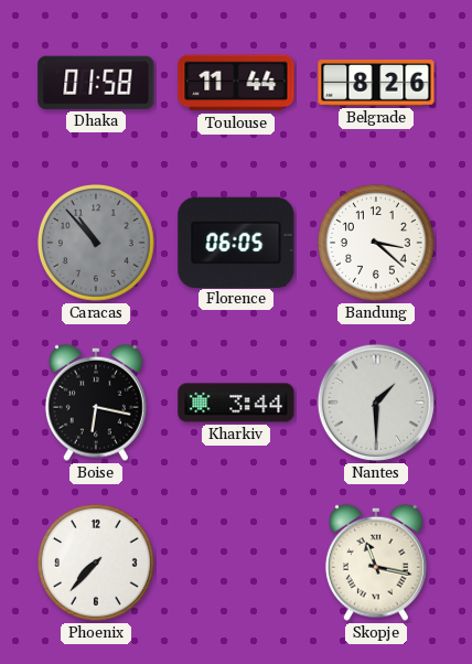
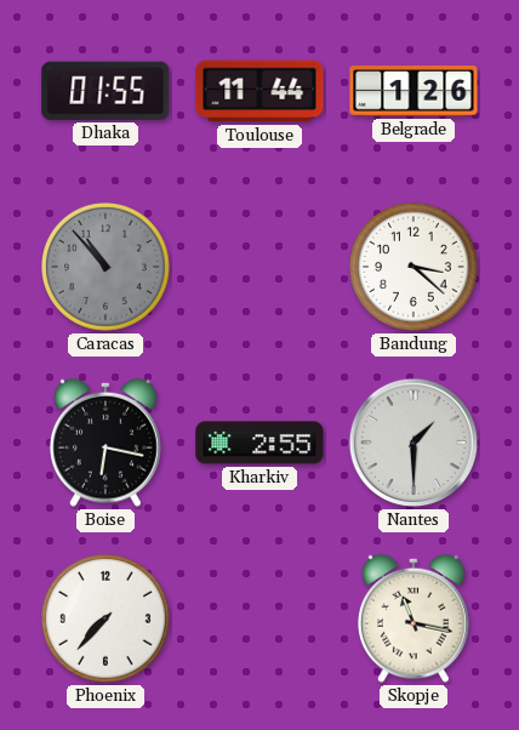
Dhaka: 01:58 -> 01:55 (105, 91)
Belgrade: 8:26 -> 1:26 (414, 91)
Florence: 06:05 -> none (236, 242)
Kharkiv: 3:44 -> 2:55 (259, 443)
